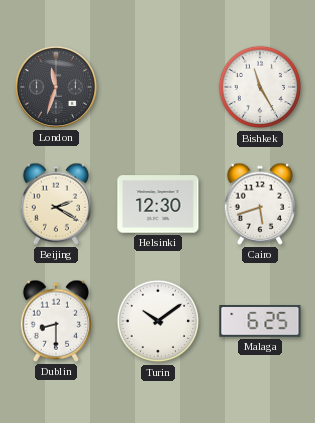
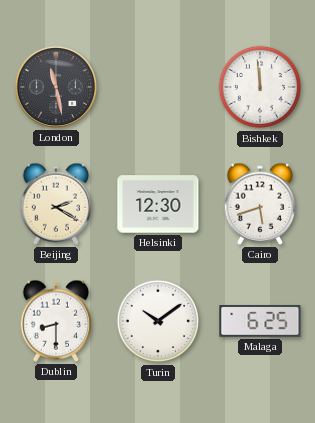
London: 11:33 -> 11:28 (56, 87)
Bishkek: 11:25 -> 11:59 (260, 87)
